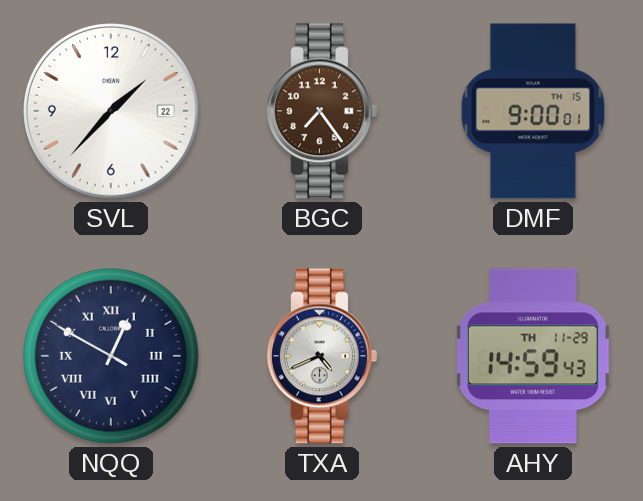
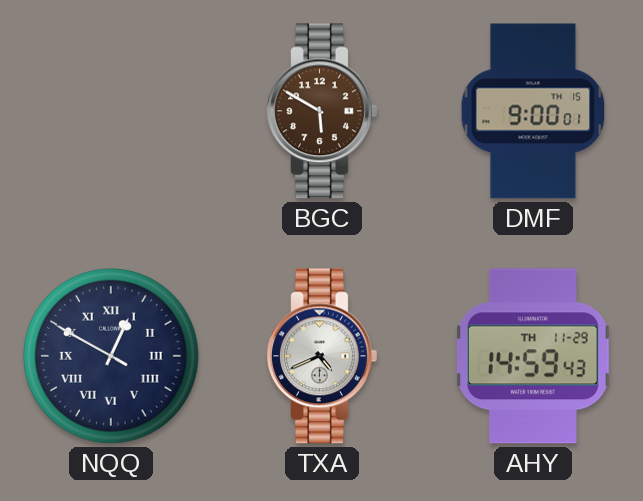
SVL: 1:37 -> none (111, 111)
BGC: 7:24 -> 5:50 (322, 111)
